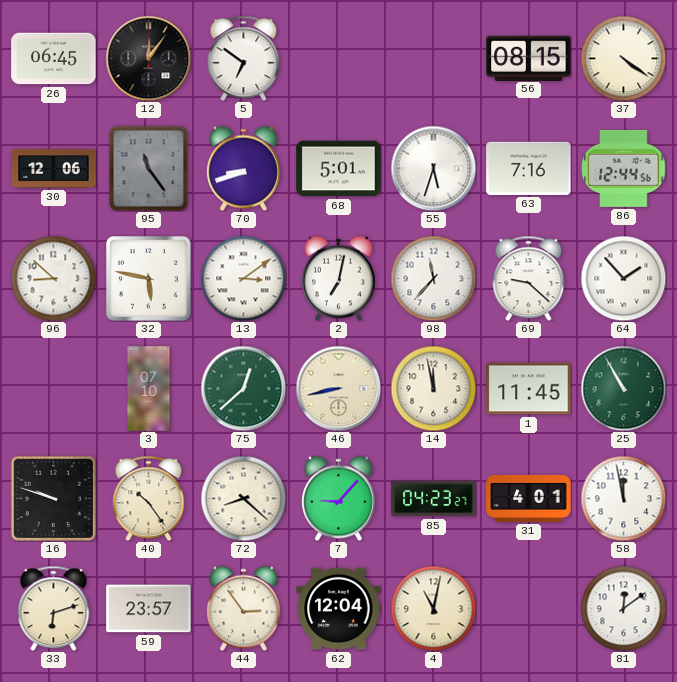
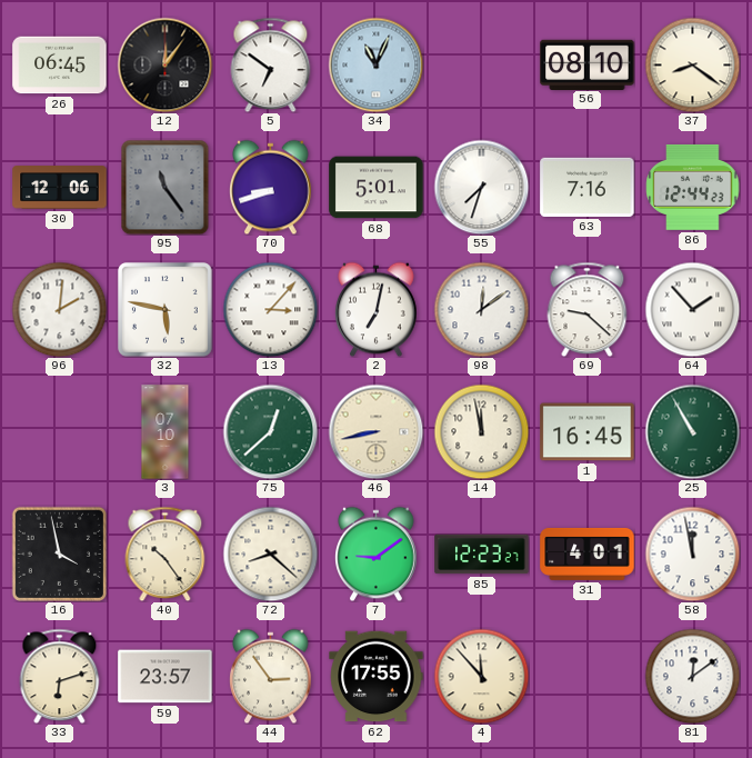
34: none -> 11:04 (375, 64)
56: 08:15 -> 08:10 (588, 64)
37: 4:21 -> 8:21 (692, 64)
55: 5:33 -> 7:33 (481, 187)
86: 12:44:56 -> 12:44:23 (693, 187)
96: 8:52 -> 2:01 (59, 309)
13: 3:09 -> 3:07 (270, 309)
98: 11:37 -> 12:09 (481, 309)
1: 11:45 -> 16:45 (588, 432)
16: 9:48 -> 3:58 (59, 553)
7: 9:07 -> 9:09 (377, 553)
85: 04:23 -> 12:23 (482, 555)
62: 12:04 -> 17:55 (377, 677)
4: 11:02 -> 11:53 (481, 676)
